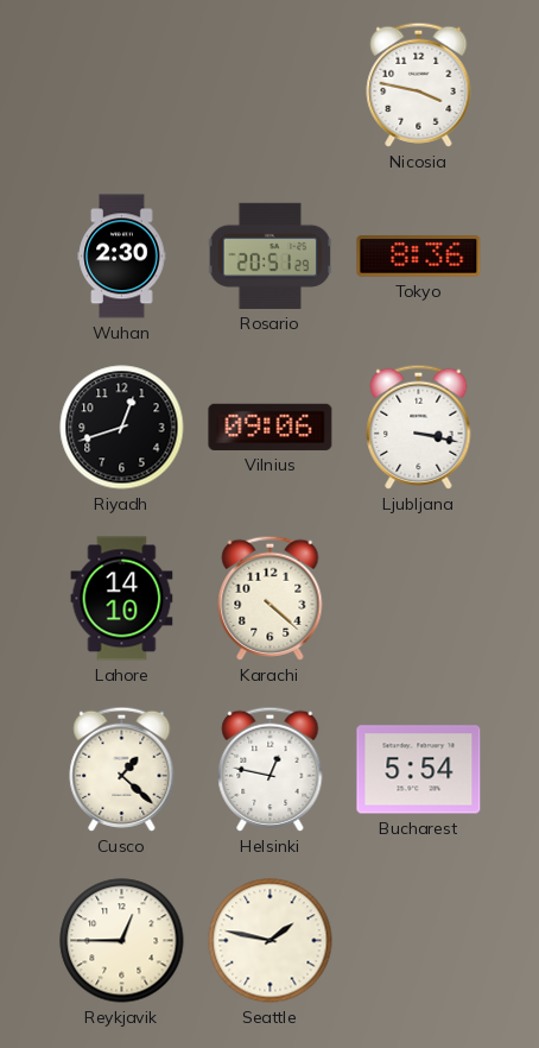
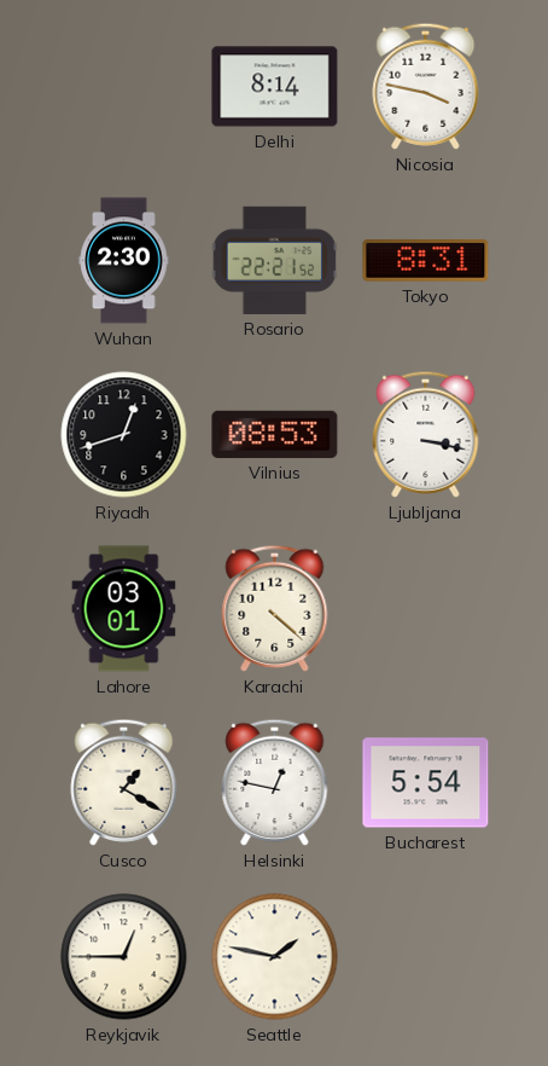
Delhi: none -> 8:14 (275, 87)
Rosario: 20:51 -> 22:21 (275, 260)
Tokyo: 8:36 -> 8:31 (426, 261)
Vilnius: 09:06 -> 08:53 (275, 434)
Lahore: 14:10 -> 03:01 (124, 609)
Cusco: 1:22 -> 1:20 (124, 782)
